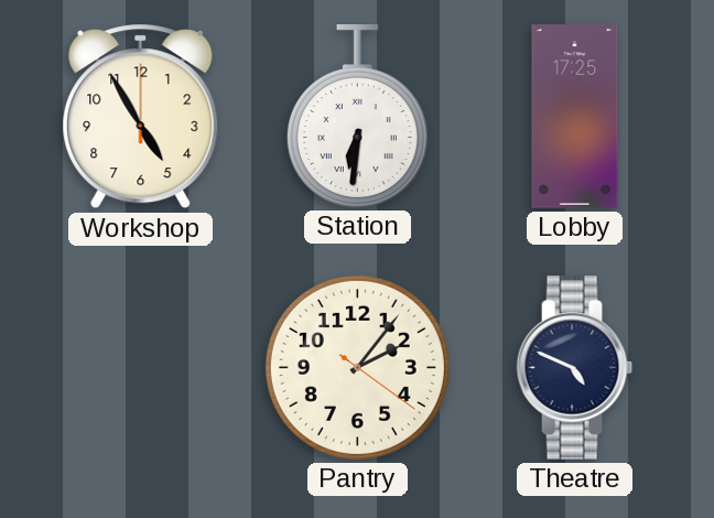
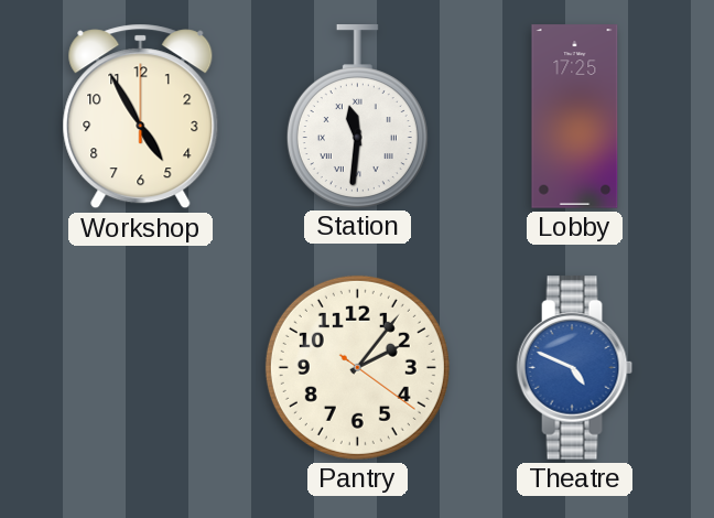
Station: 6:31 -> 11:31 (357, 116)
Theatre dial: navy -> blue (575, 368)
